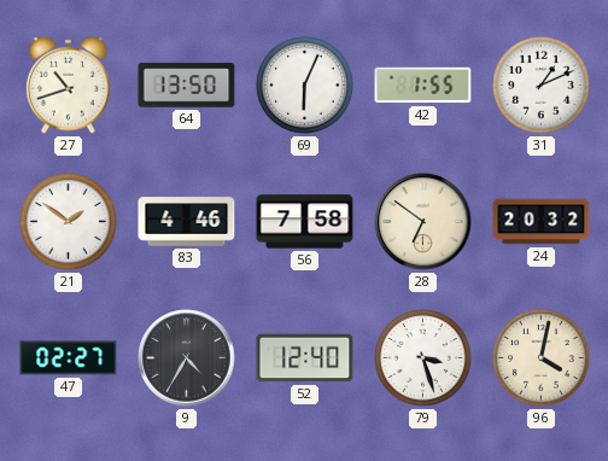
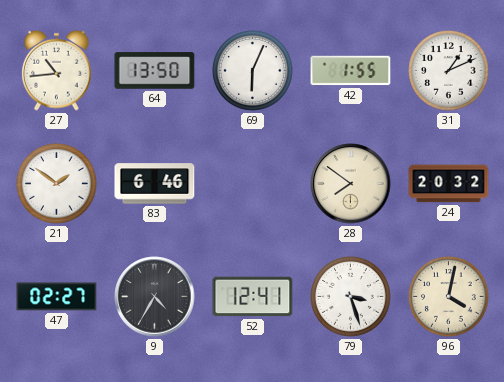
27: 10:42 -> 10:44 (57, 70)
83: 4:46 -> 6:46 (155, 184)
56: 7:58 -> none (305, 222)
28: 6:51 -> 7:51 (351, 184)
52: 12:40 -> 12:41 (253, 297)
